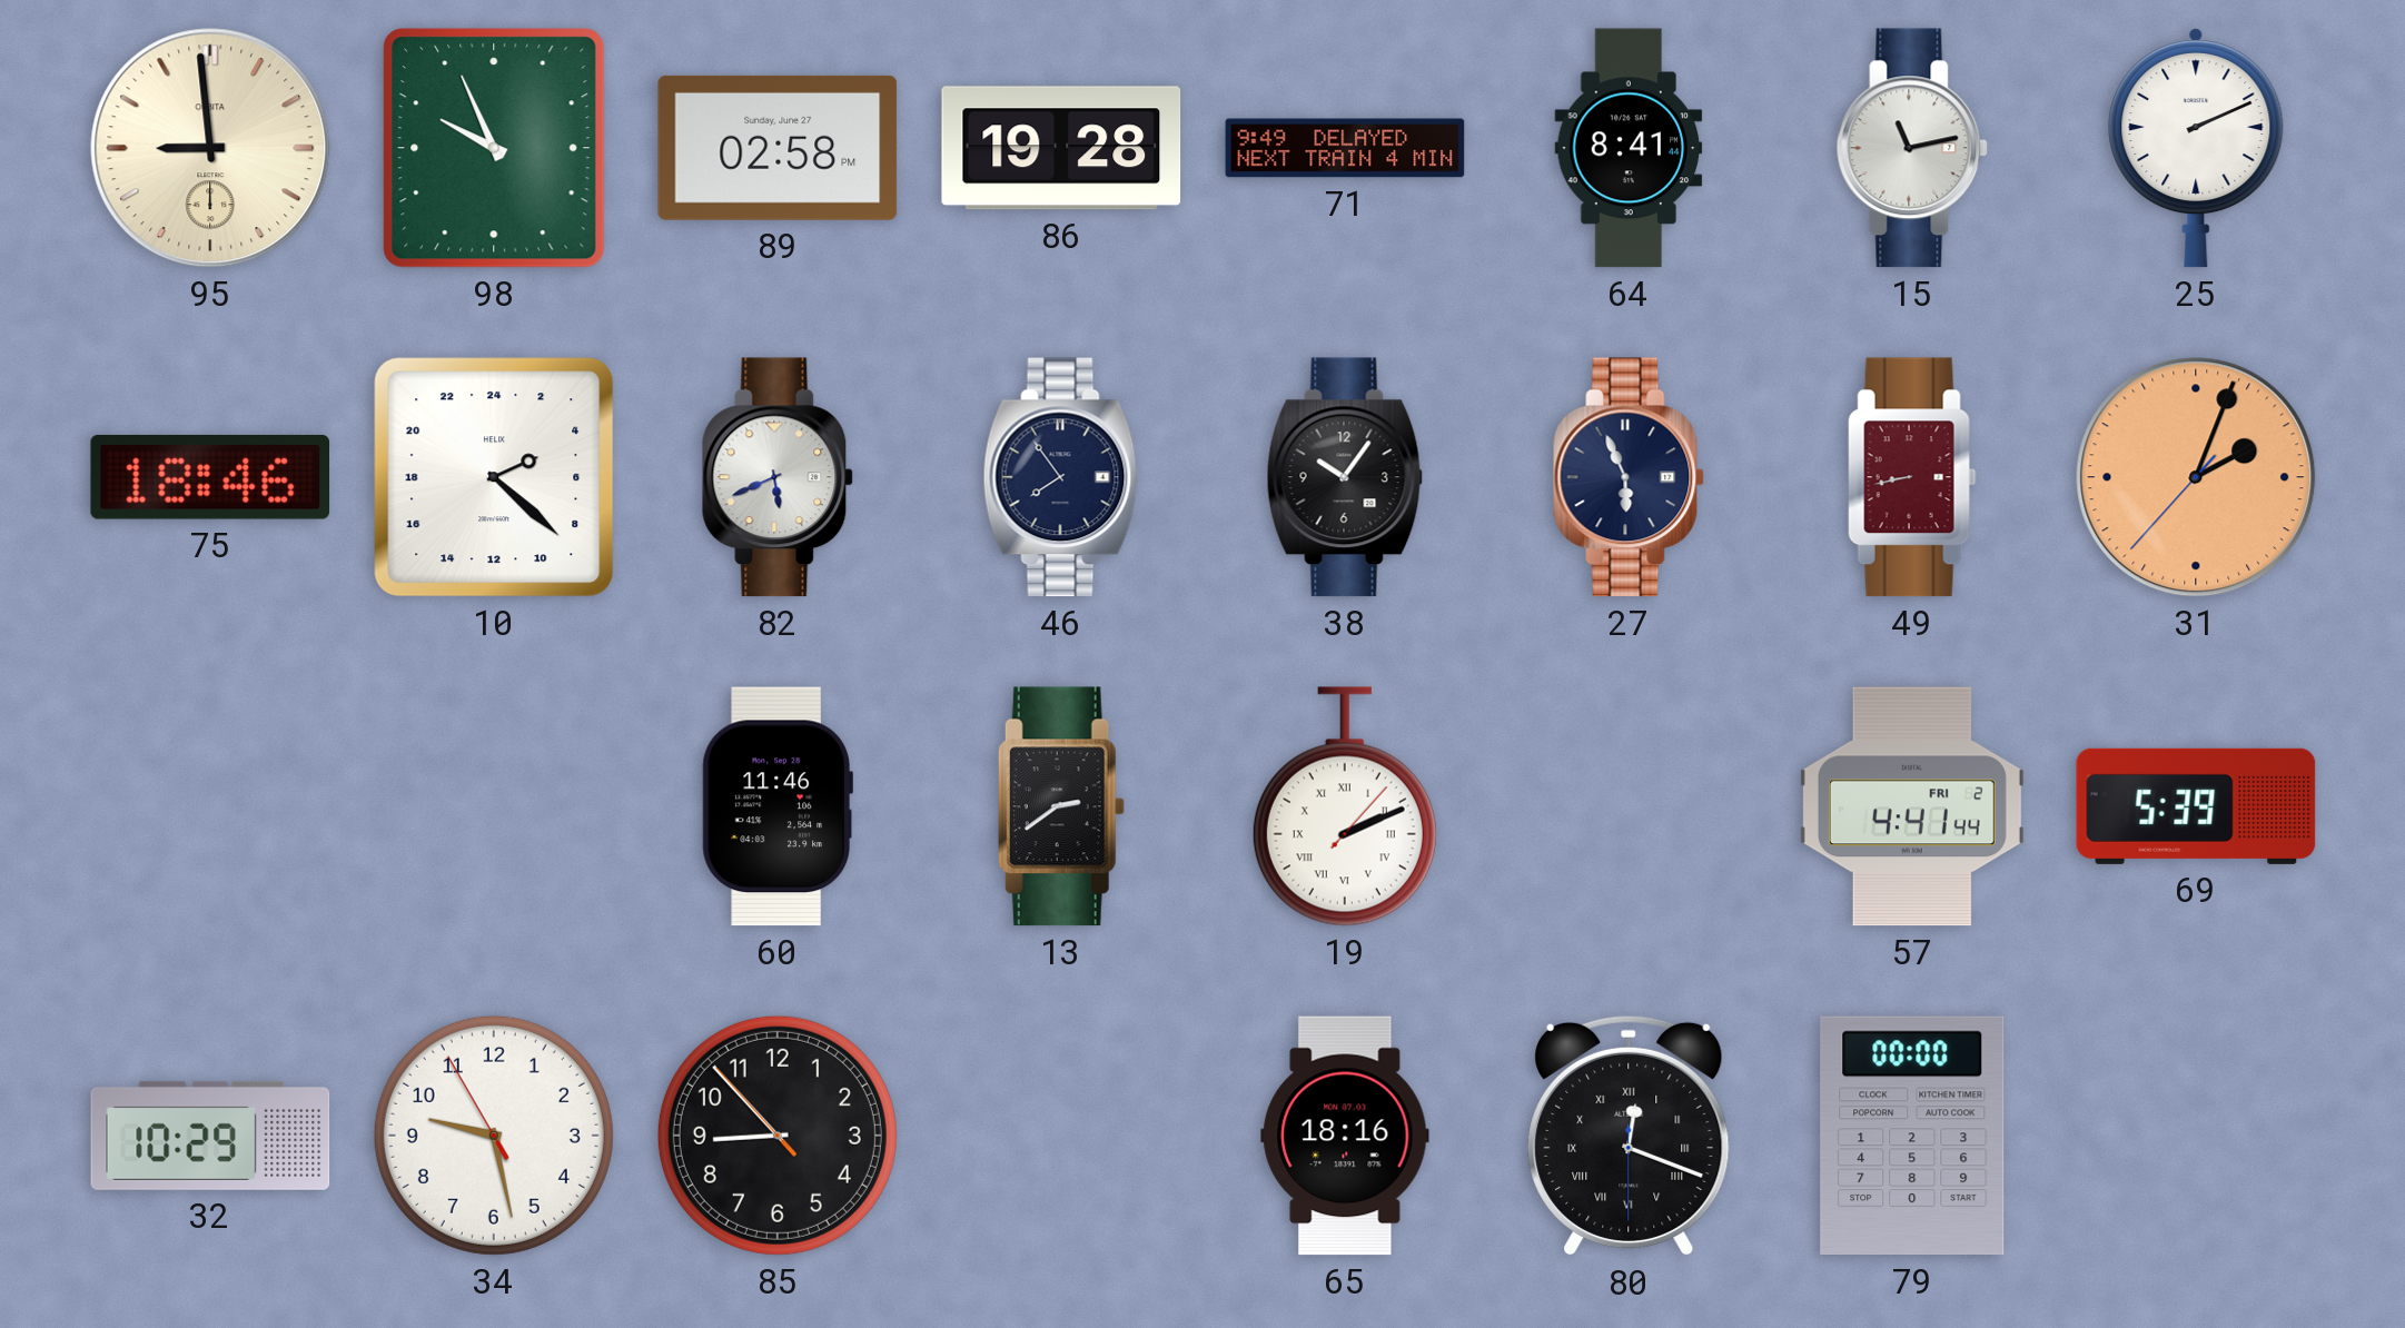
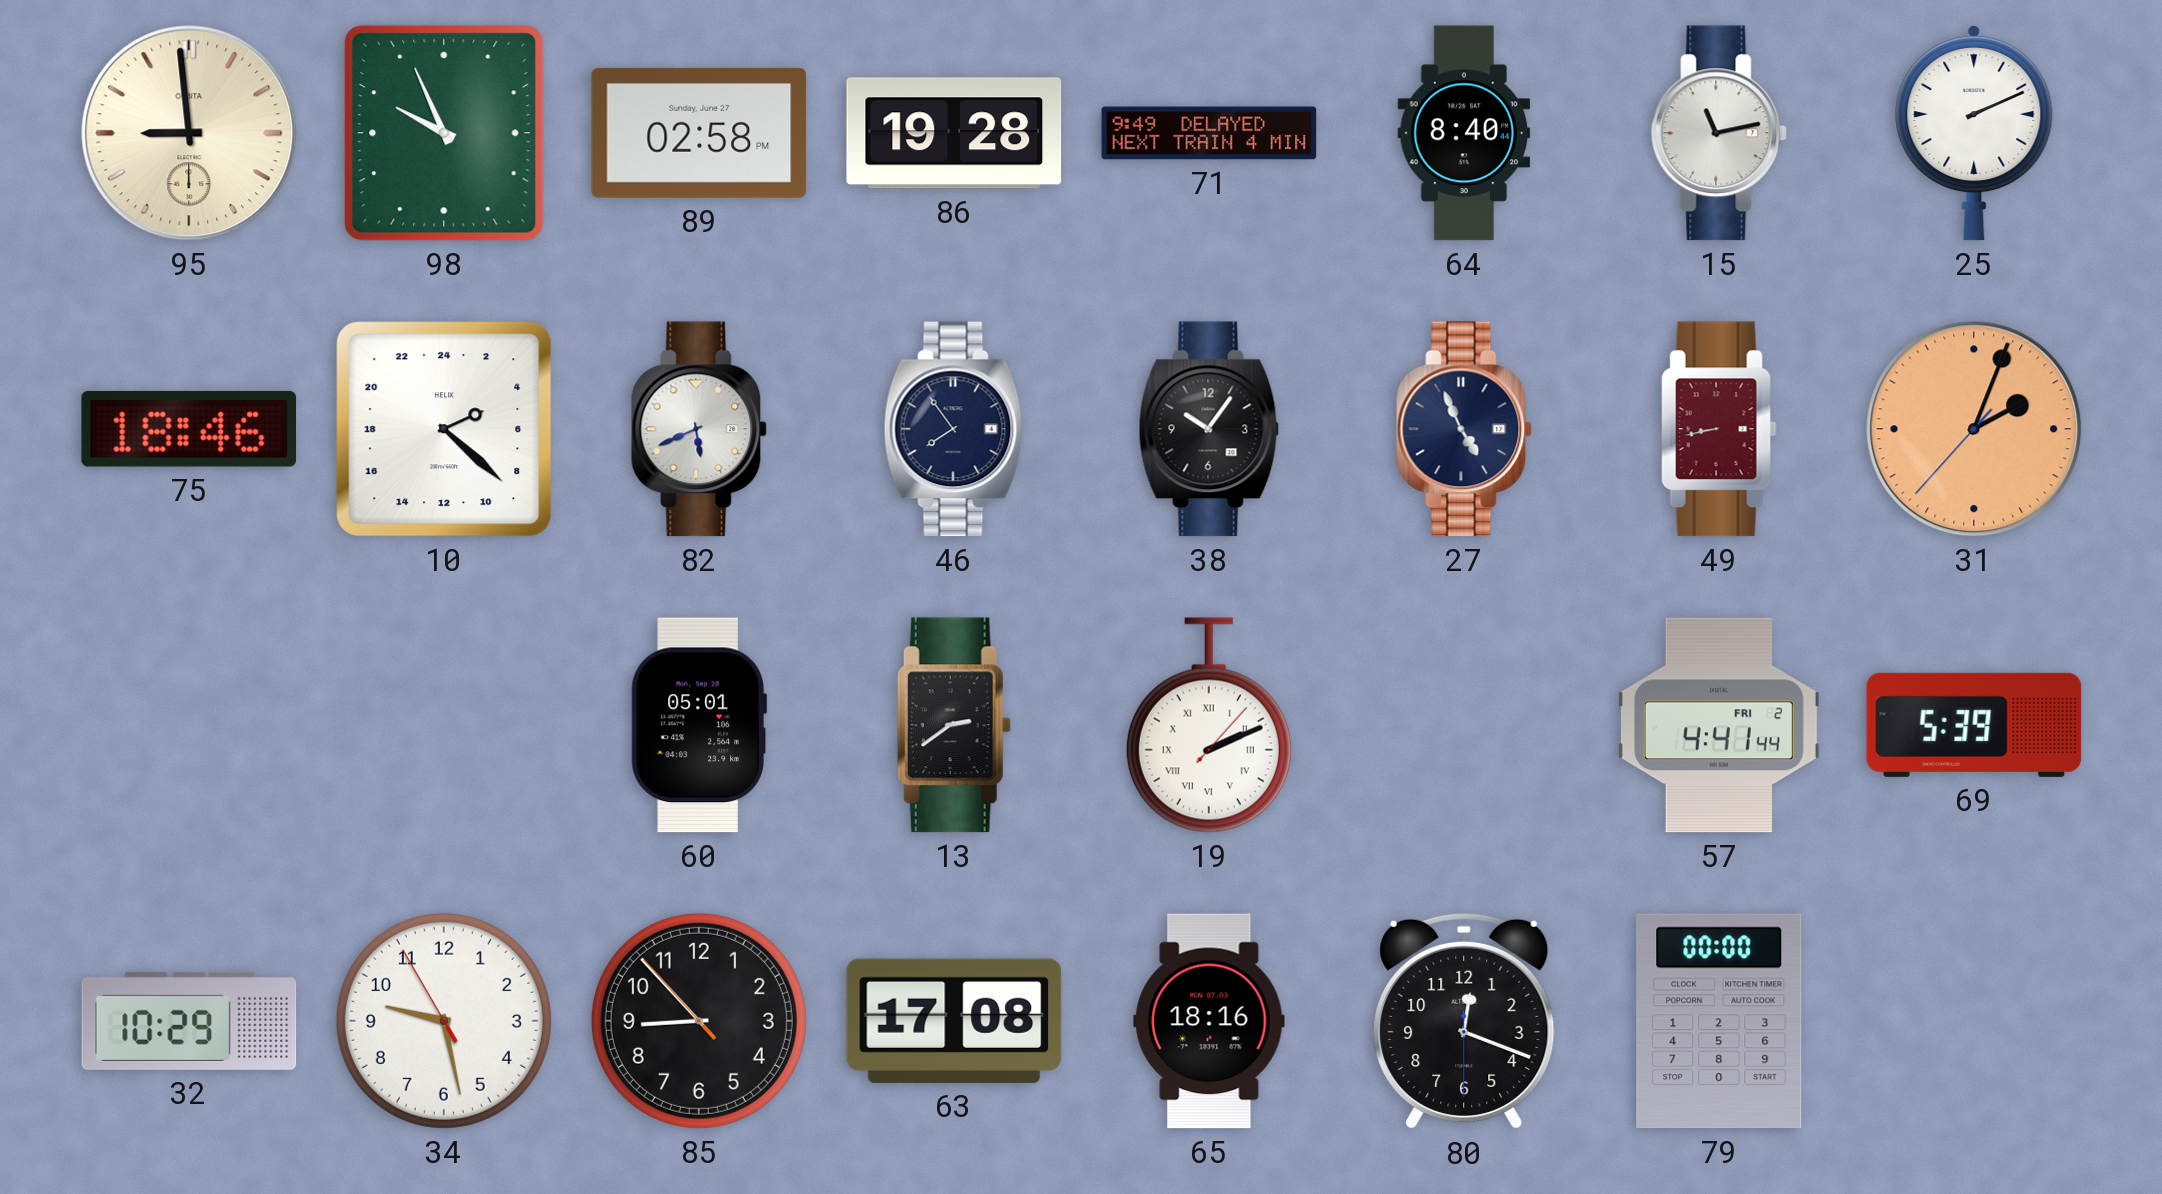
64: 8:41 -> 8:40 (1464, 133)
27: 5:56 -> 4:56 (1464, 429)
60: 11:46 -> 05:01 (699, 725)
63: none -> 17:08 (954, 1021)
80 numerals: Roman -> Arabic (1464, 1021)
